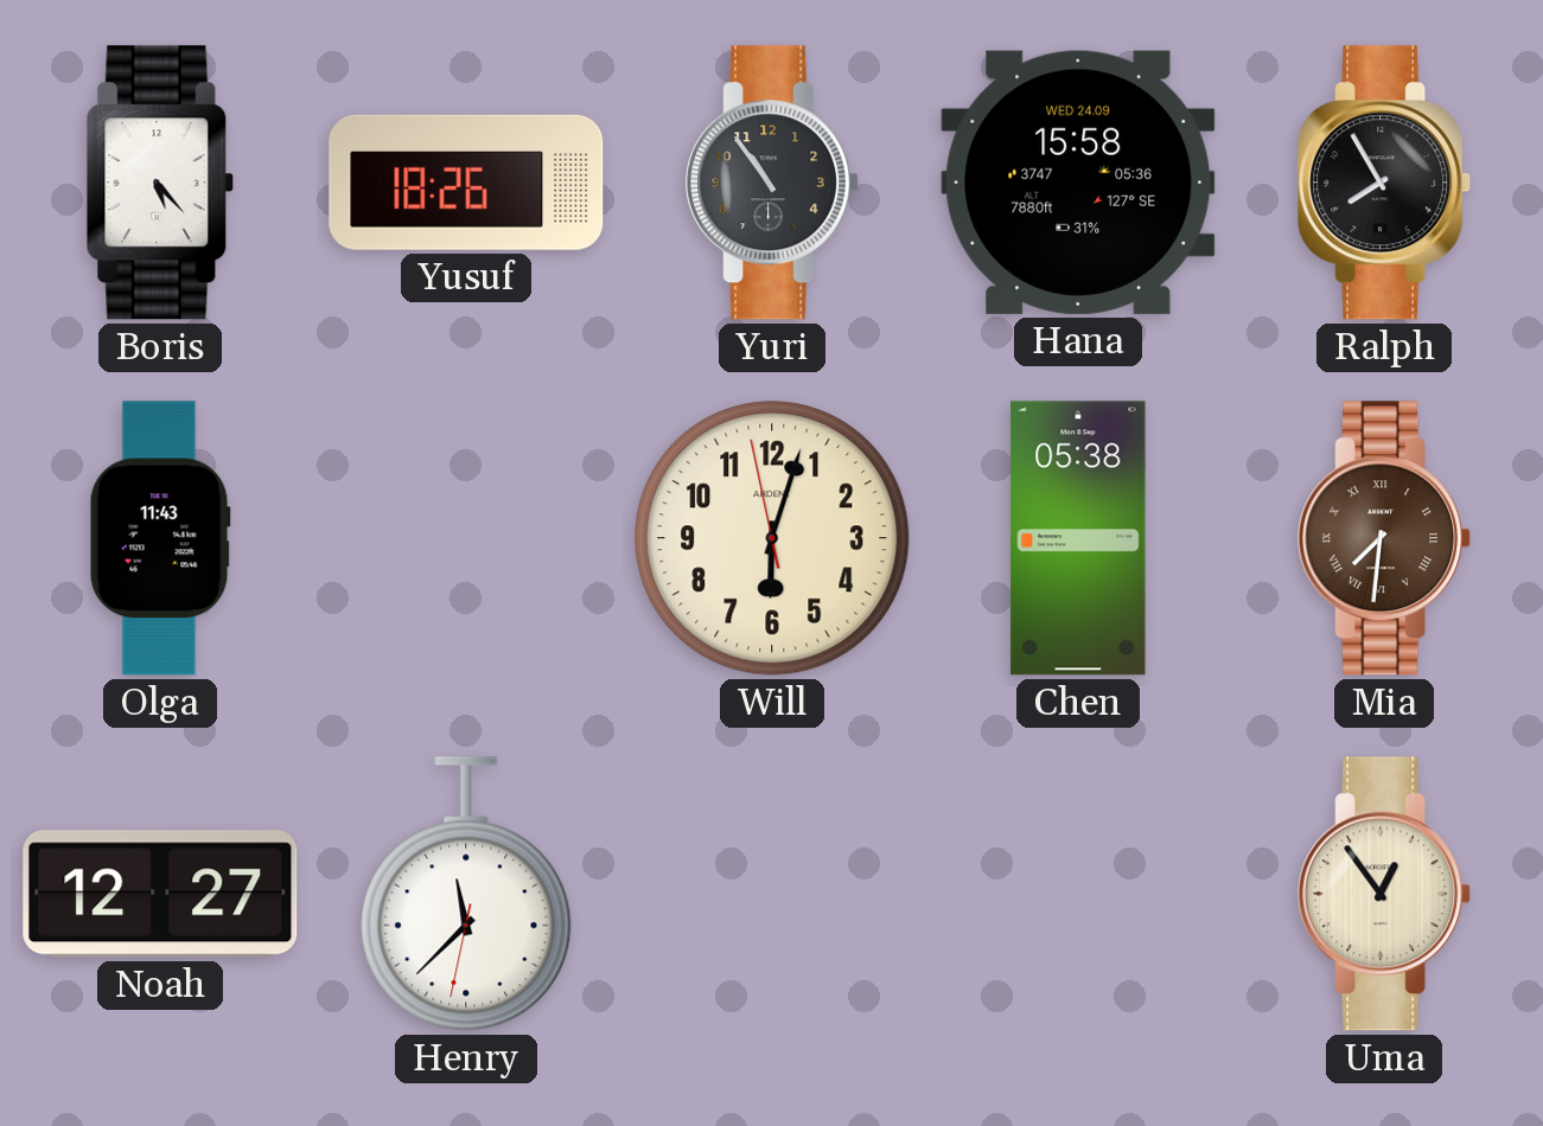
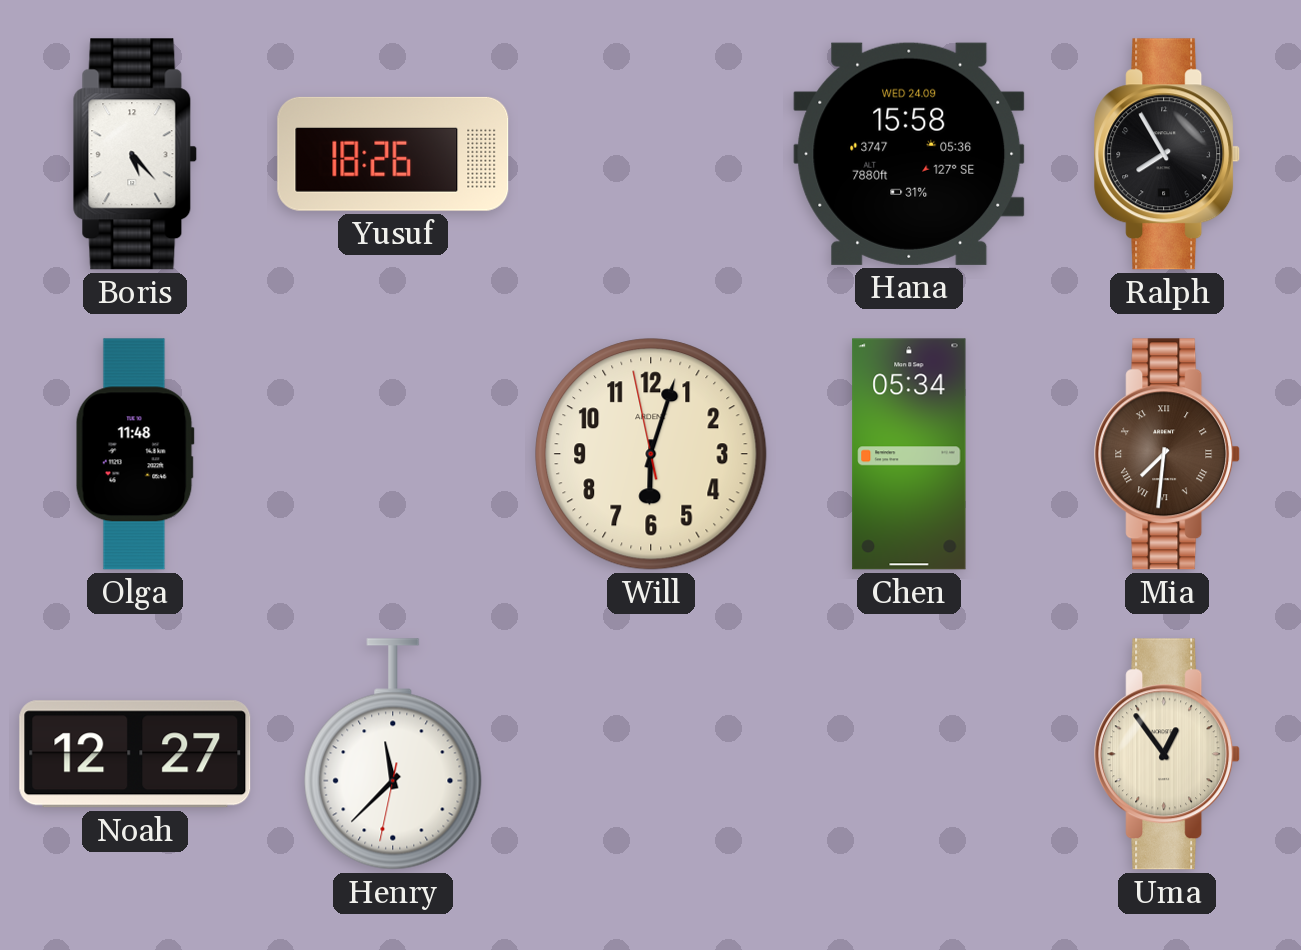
Yuri: 10:54 -> none (773, 183)
Olga: 11:43 -> 11:48 (135, 454)
Chen: 05:38 -> 05:34 (909, 454)
